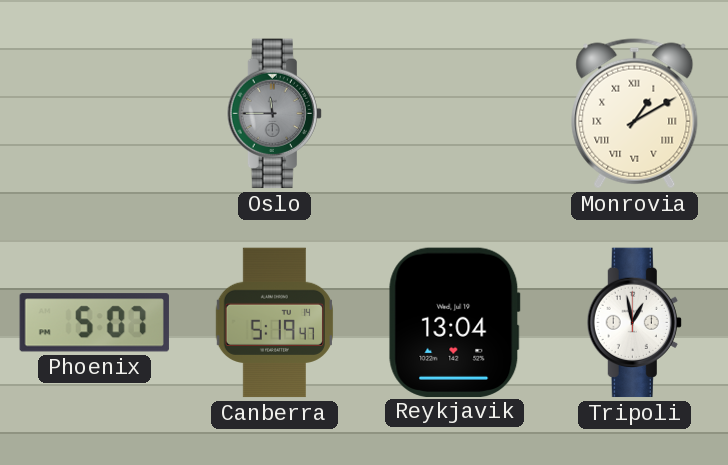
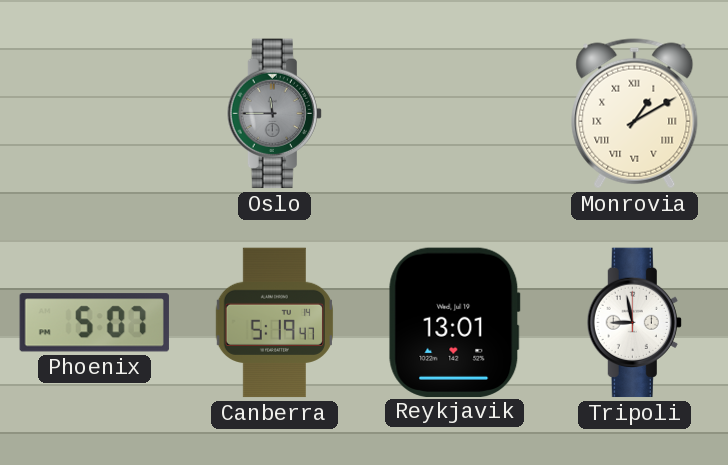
Reykjavik: 13:04 -> 13:01 (454, 322)
Tripoli: 12:58 -> 8:58 (634, 323)
